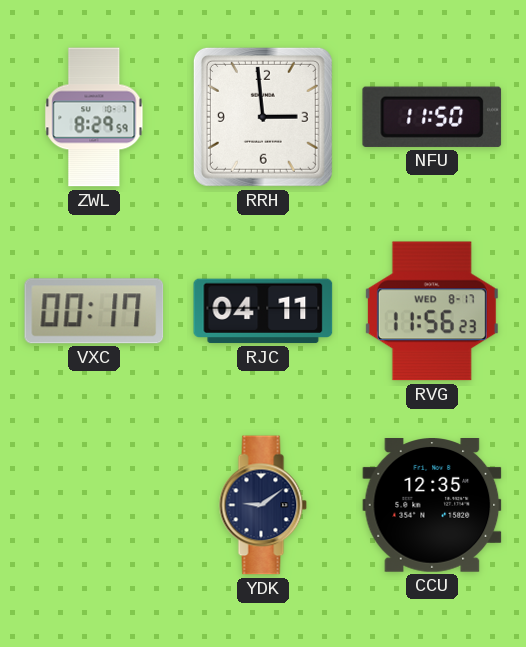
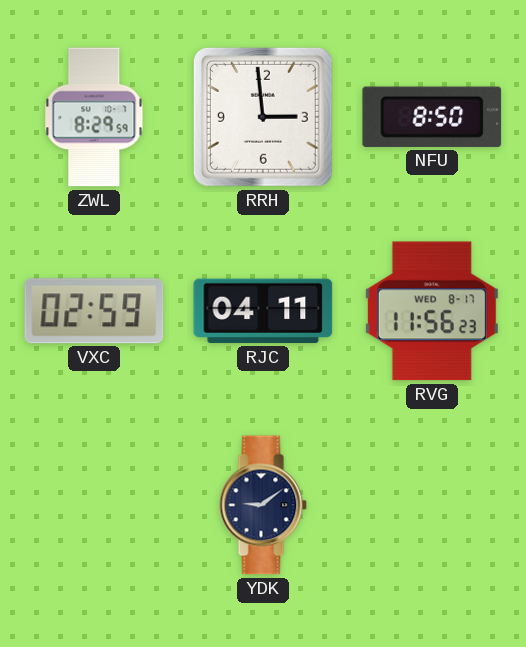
NFU: 11:50 -> 8:50 (432, 117)
VXC: 00:17 -> 02:59 (94, 311)
CCU: 12:35 -> none (432, 506)
